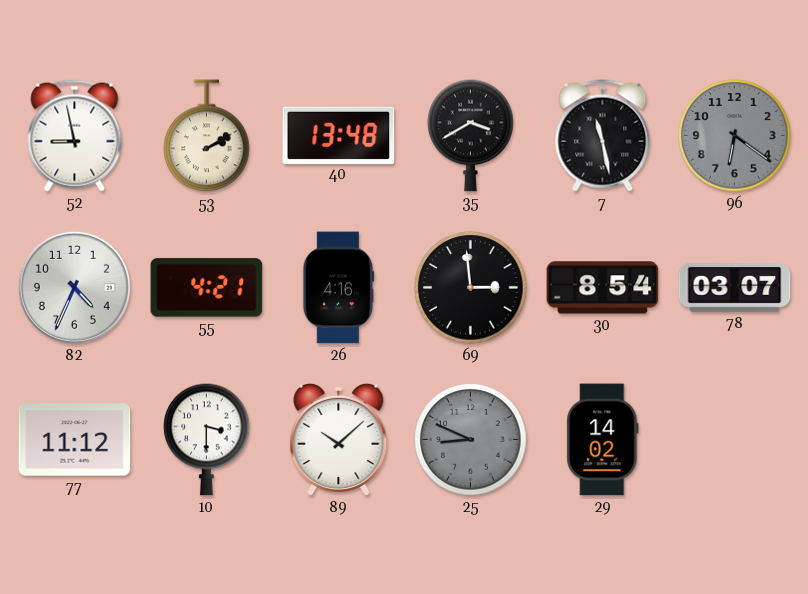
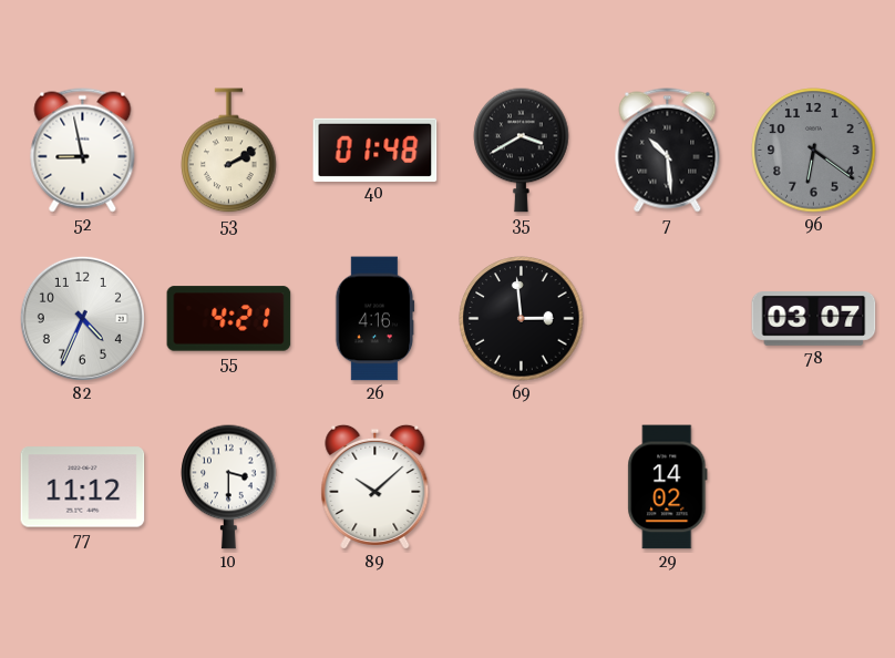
40: 13:48 -> 01:48 (376, 150)
7: 11:28 -> 10:29 (668, 151)
30: 8:54 -> none (603, 288)
25: 8:49 -> none (471, 440)
